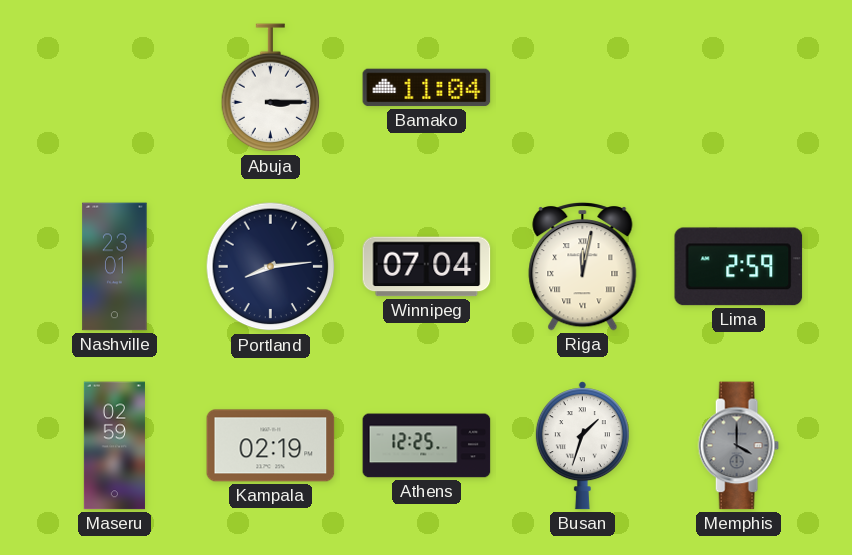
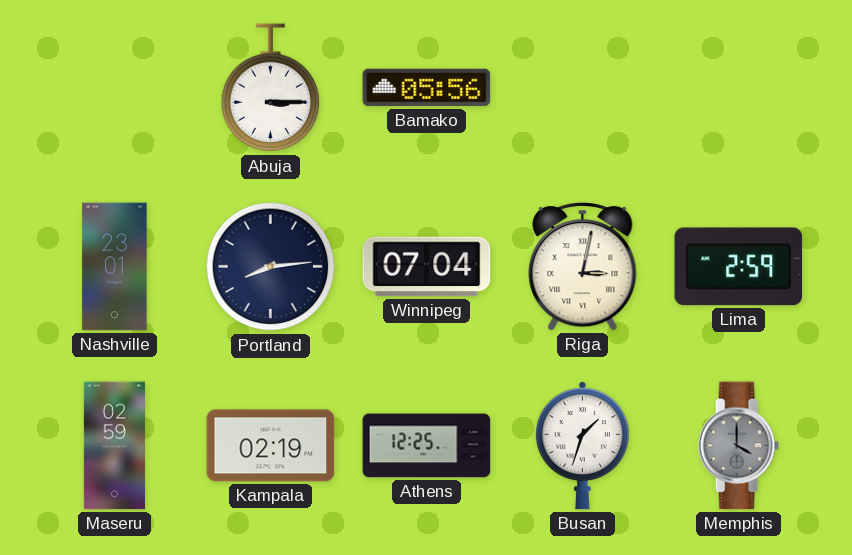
Bamako: 11:04 -> 05:56 (427, 88)
Riga: 12:02 -> 3:02 (583, 267)
